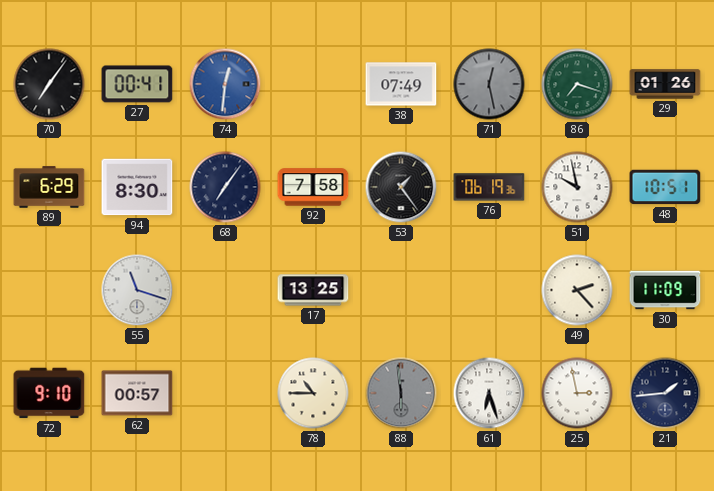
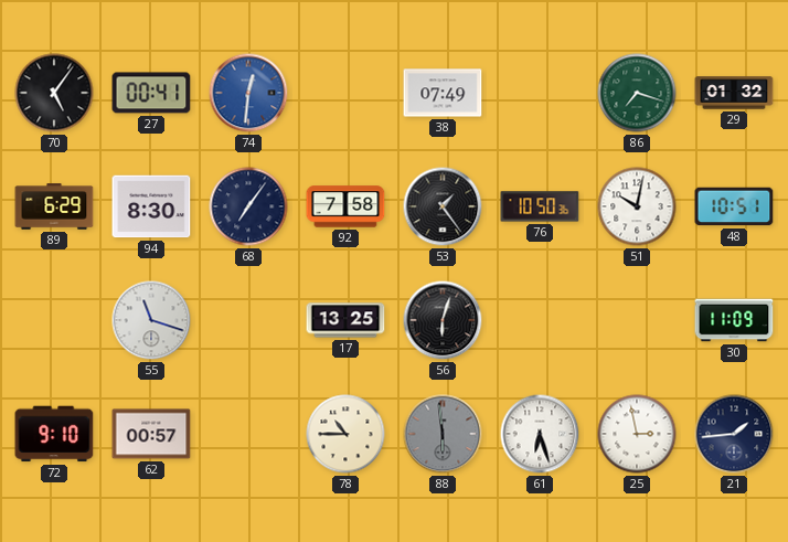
70: 7:06 -> 5:06 (54, 93)
71: 12:28 -> none (489, 84)
29: 01:26 -> 01:32 (734, 93)
76: 06:19 -> 10:50 (540, 206)
51: 9:58 -> 10:02 (637, 206)
56: none -> 6:03 (443, 320)
49: 2:23 -> none (577, 290)
